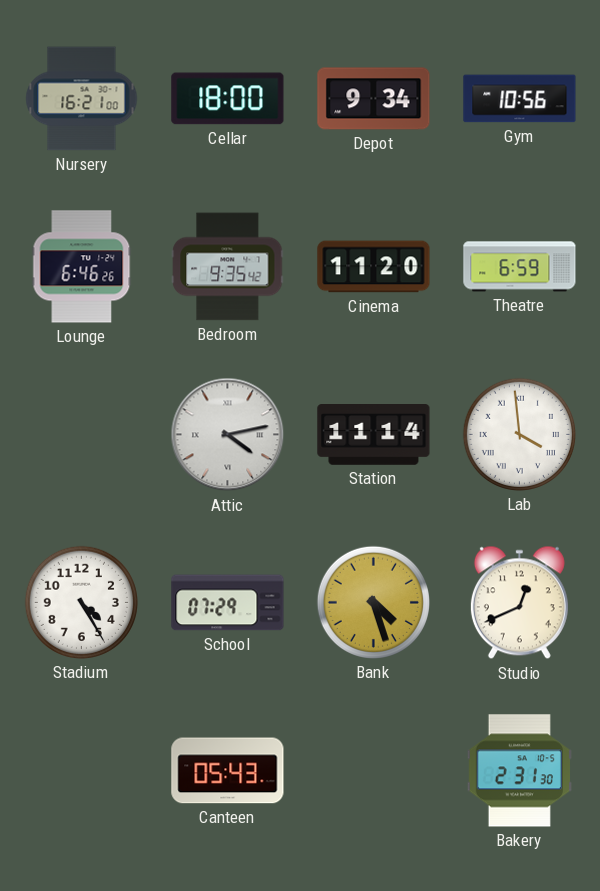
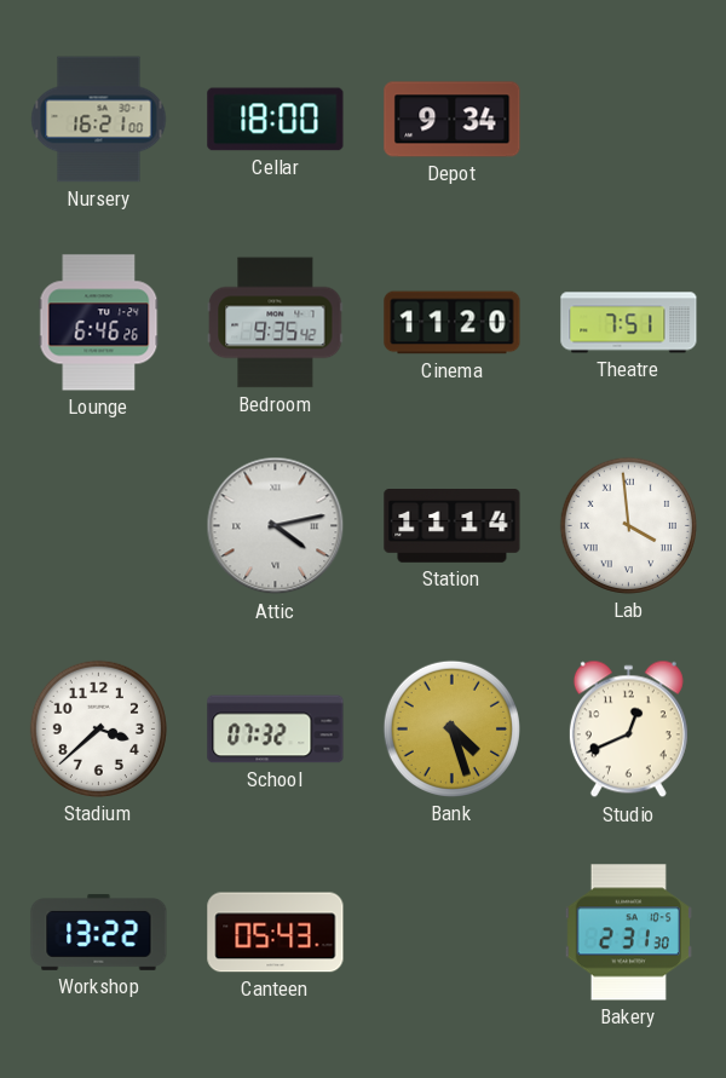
Gym: 10:56 -> none (520, 99)
Theatre: 6:59 -> 7:51 (629, 323)
Stadium: 4:25 -> 3:38 (98, 728)
School: 07:29 -> 07:32 (276, 730)
Workshop: none -> 13:22 (99, 932)
